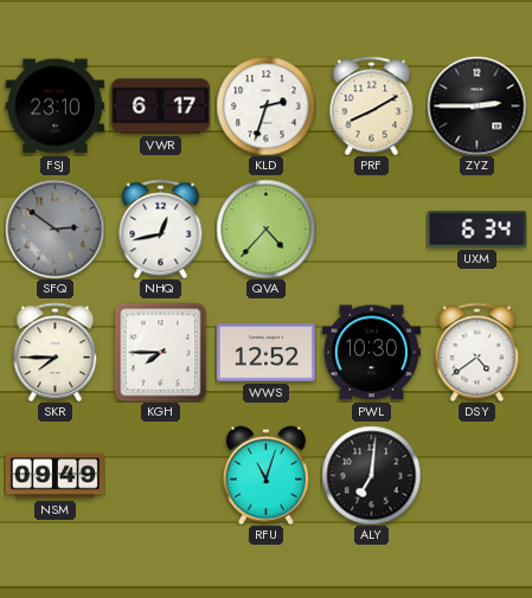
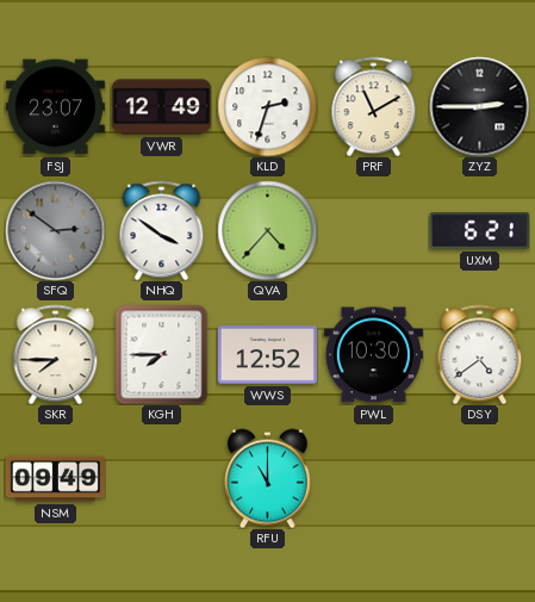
FSJ: 23:10 -> 23:07 (55, 107)
VWR: 6:17 -> 12:49 (161, 107)
PRF: 8:10 -> 11:10 (374, 106)
NHQ: 12:43 -> 3:51 (162, 230)
UXM: 6:34 -> 6:21 (479, 231)
RFU: 11:03 -> 11:00 (267, 478)
ALY: 7:01 -> none (371, 475)
